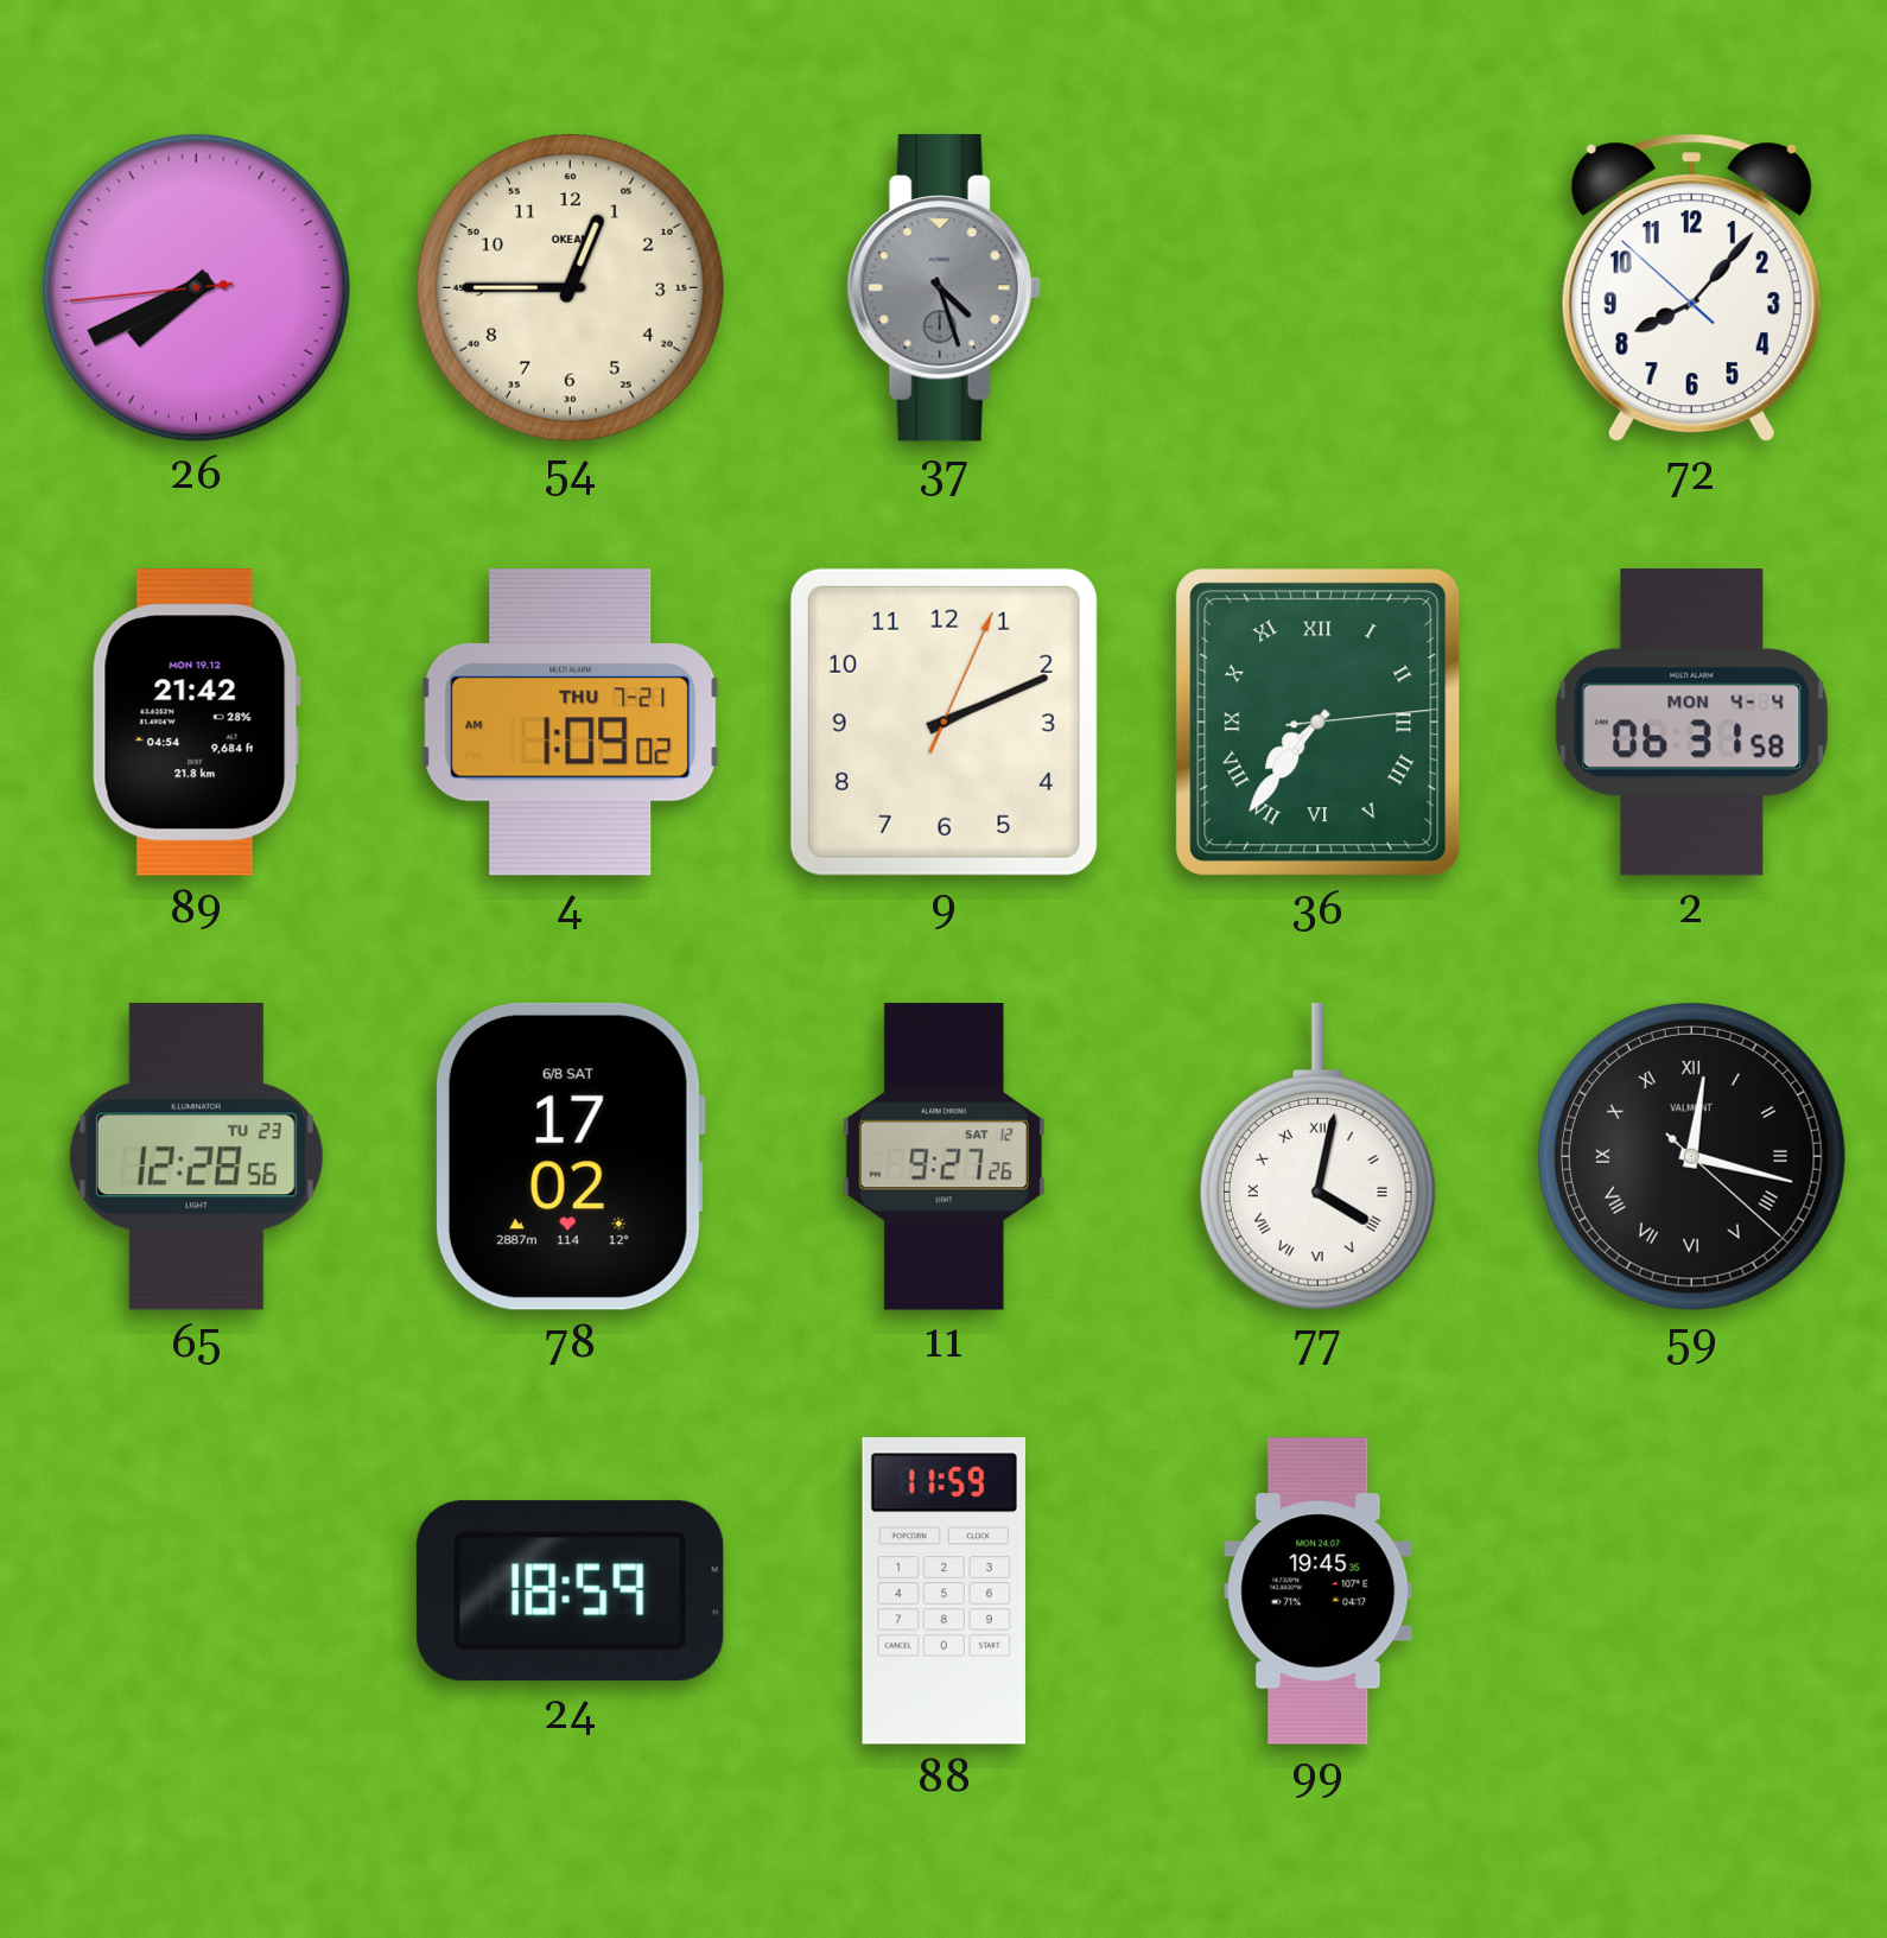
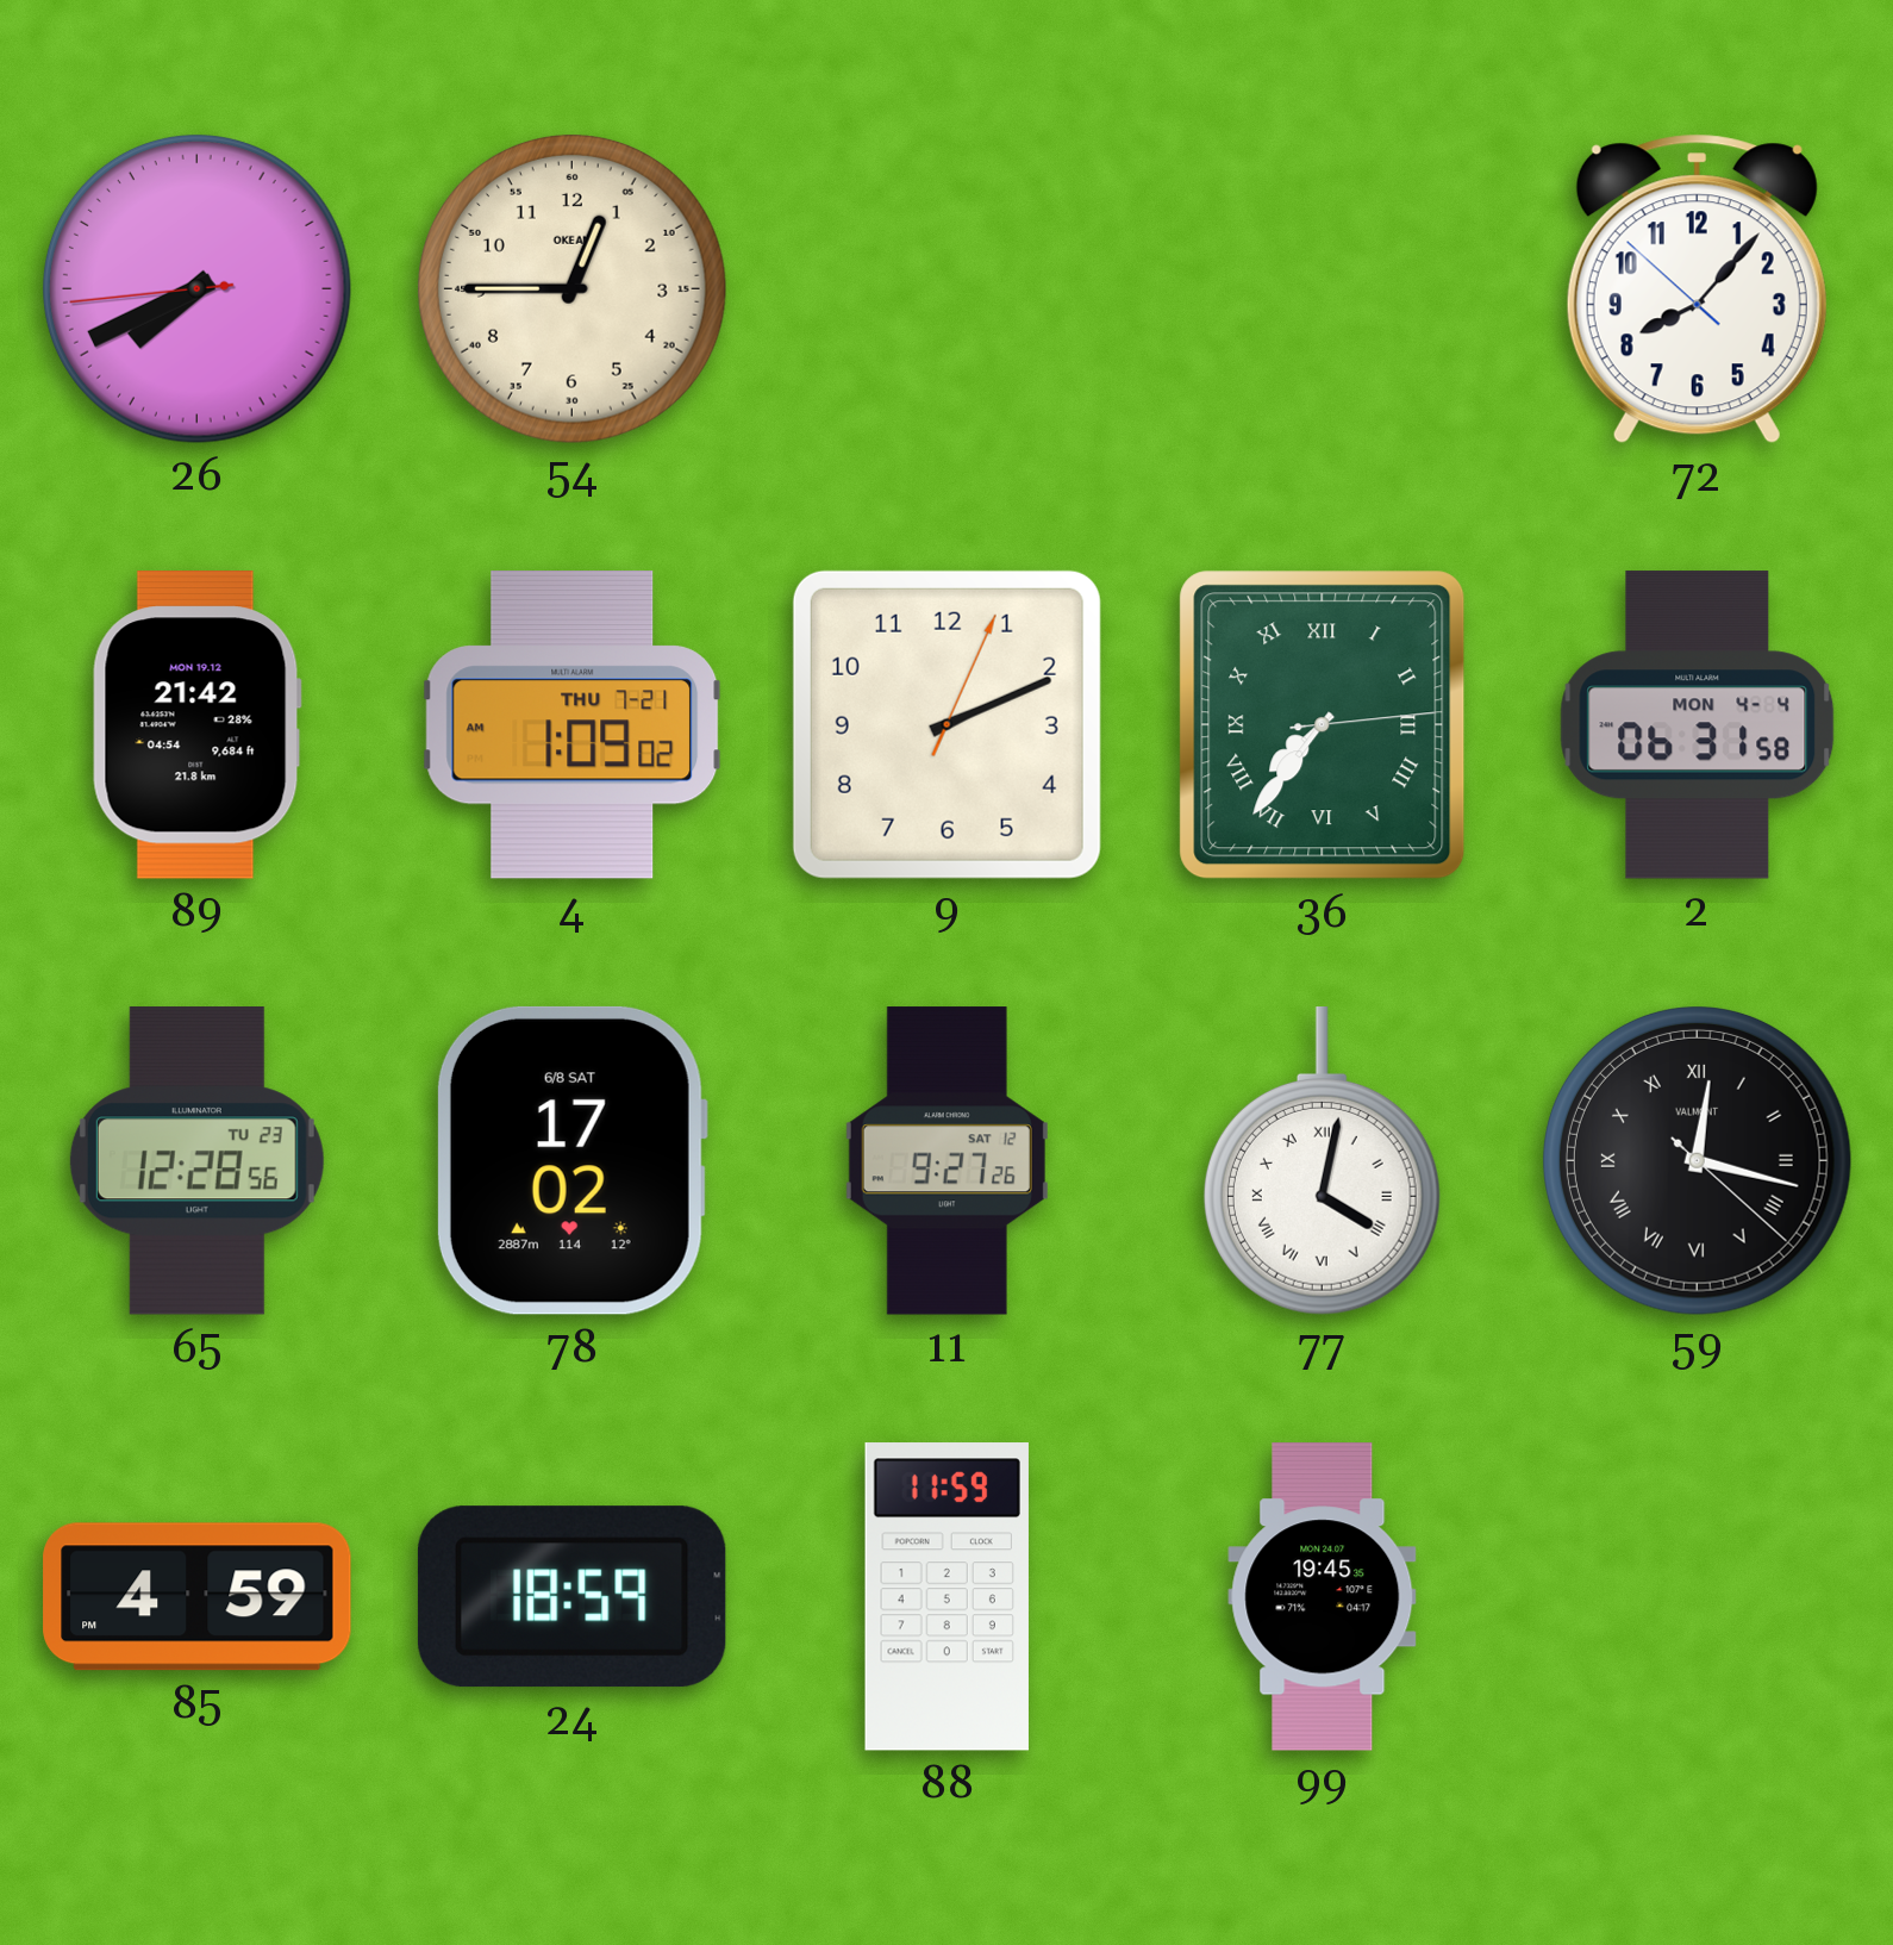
37: 4:27 -> none (943, 288)
85: none -> 4:59 (198, 1597)
